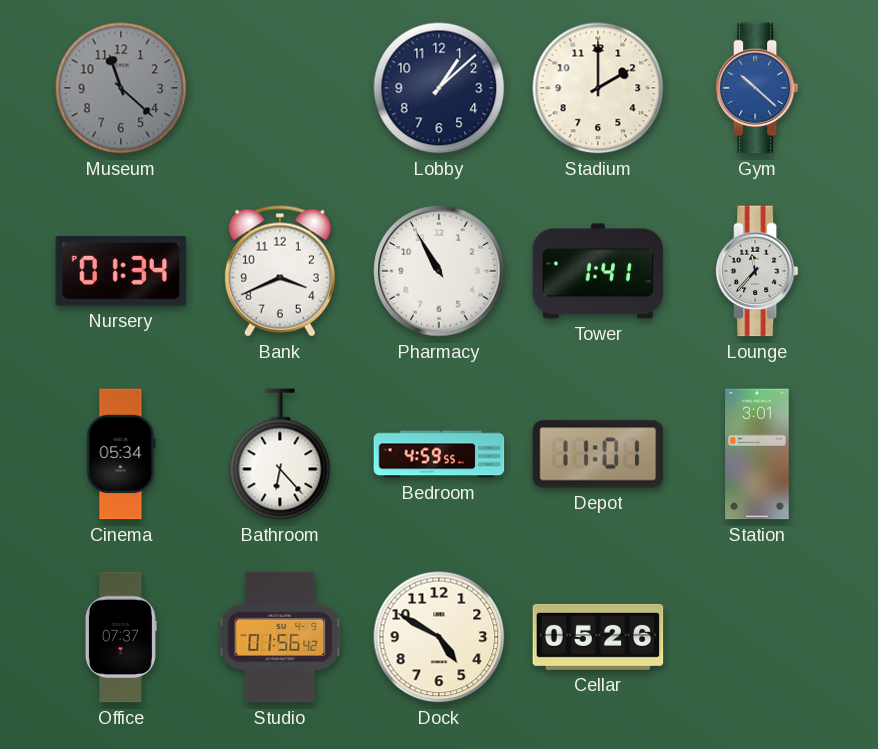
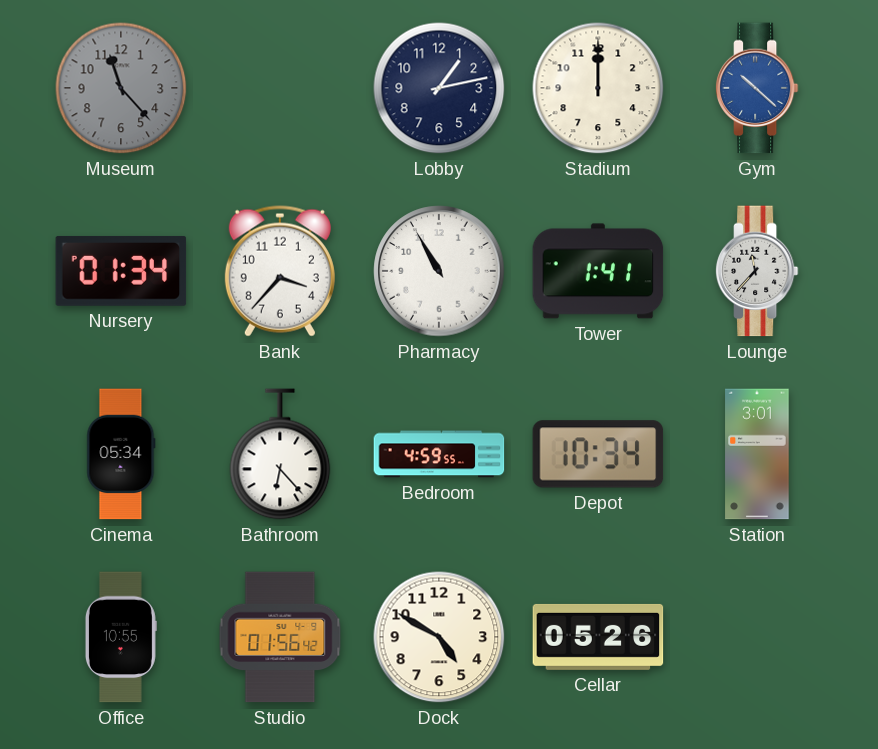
Museum: 11:22 -> 11:23 (121, 88)
Lobby: 1:08 -> 1:13 (439, 88)
Stadium: 2:00 -> 12:00 (598, 88)
Bank: 3:41 -> 3:37 (280, 271)
Depot: 11:01 -> 10:34 (598, 454)
Office: 07:37 -> 10:55 (120, 637)
